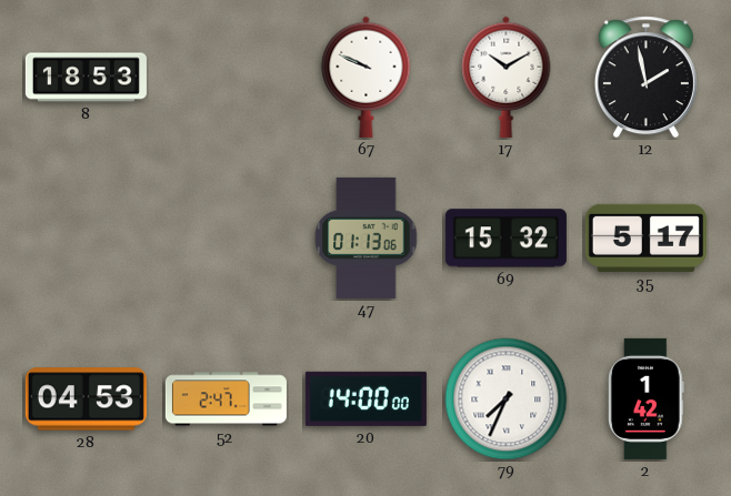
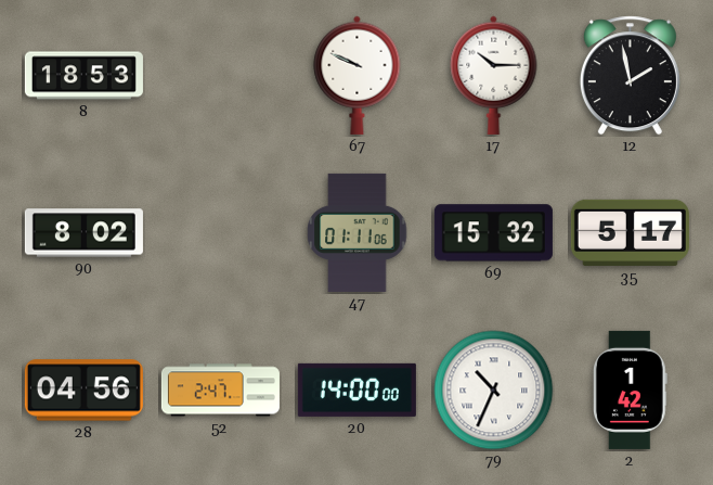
17: 10:10 -> 10:15 (494, 75)
90: none -> 8:02 (83, 233)
47: 01:13 -> 01:11 (358, 232)
28: 04:53 -> 04:56 (83, 391)
79: 7:34 -> 10:34 (494, 391)
